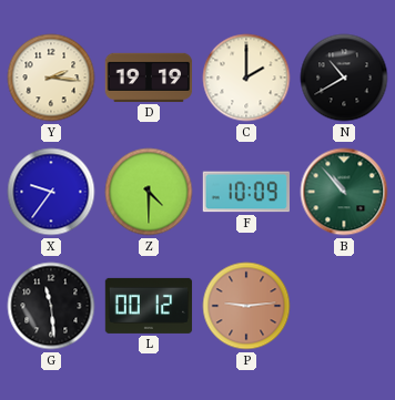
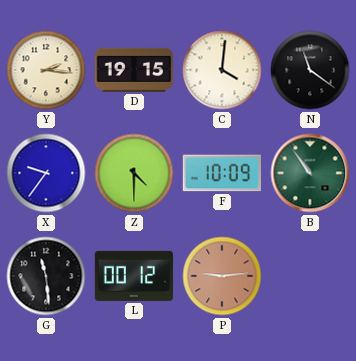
D: 19:19 -> 19:15 (134, 70)
C: 2:00 -> 4:01 (222, 70)
N: 10:40 -> 11:21 (310, 70)
B: 10:53 -> 10:54 (310, 173)
